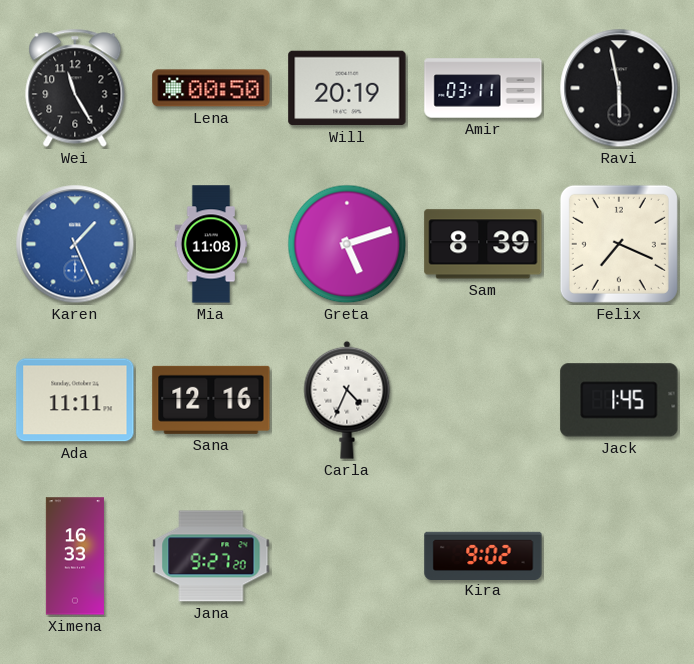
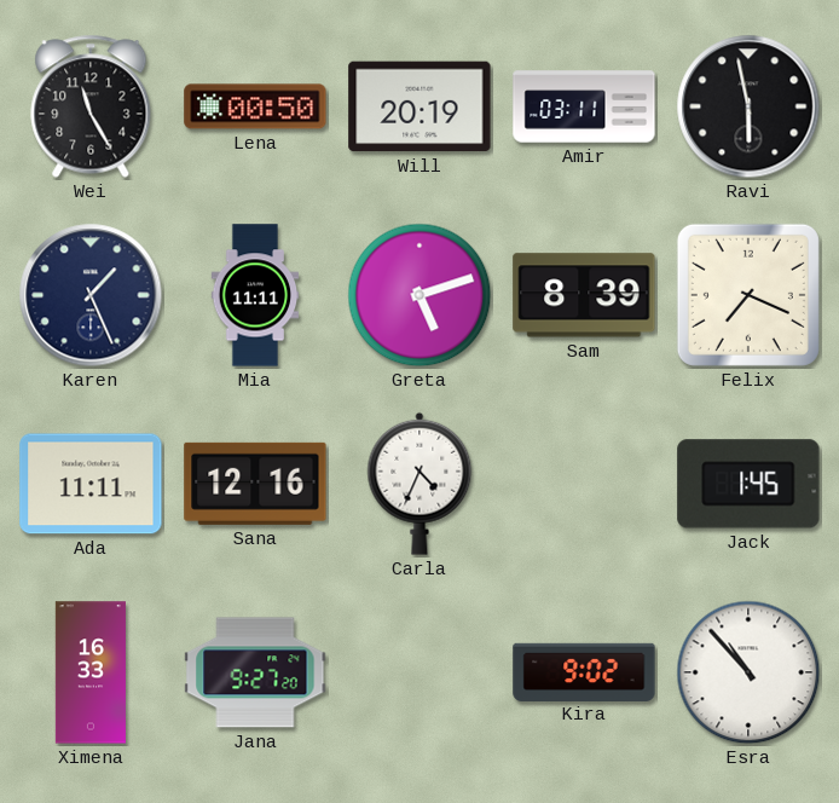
Karen dial: blue -> navy (91, 295)
Mia: 11:08 -> 11:11 (255, 295)
Esra: none -> 10:53 (748, 672)
